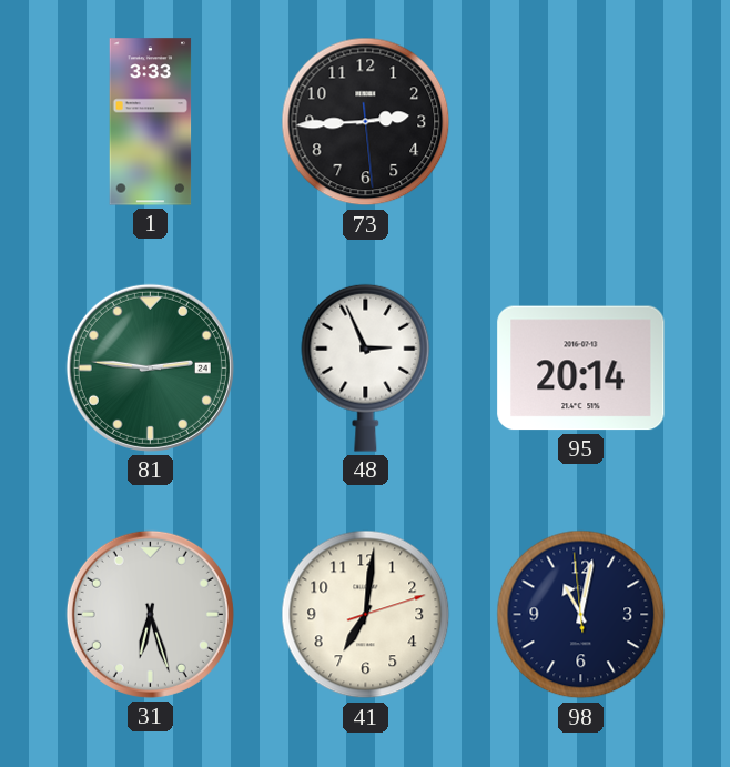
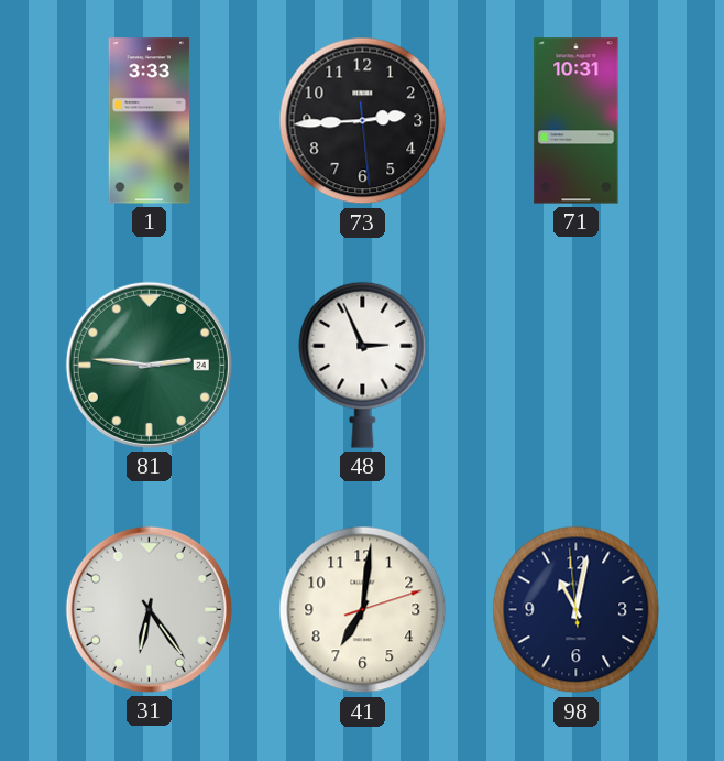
71: none -> 10:31 (577, 121)
95: 20:14 -> none (581, 369)
31: 6:27 -> 6:24 (149, 609)
